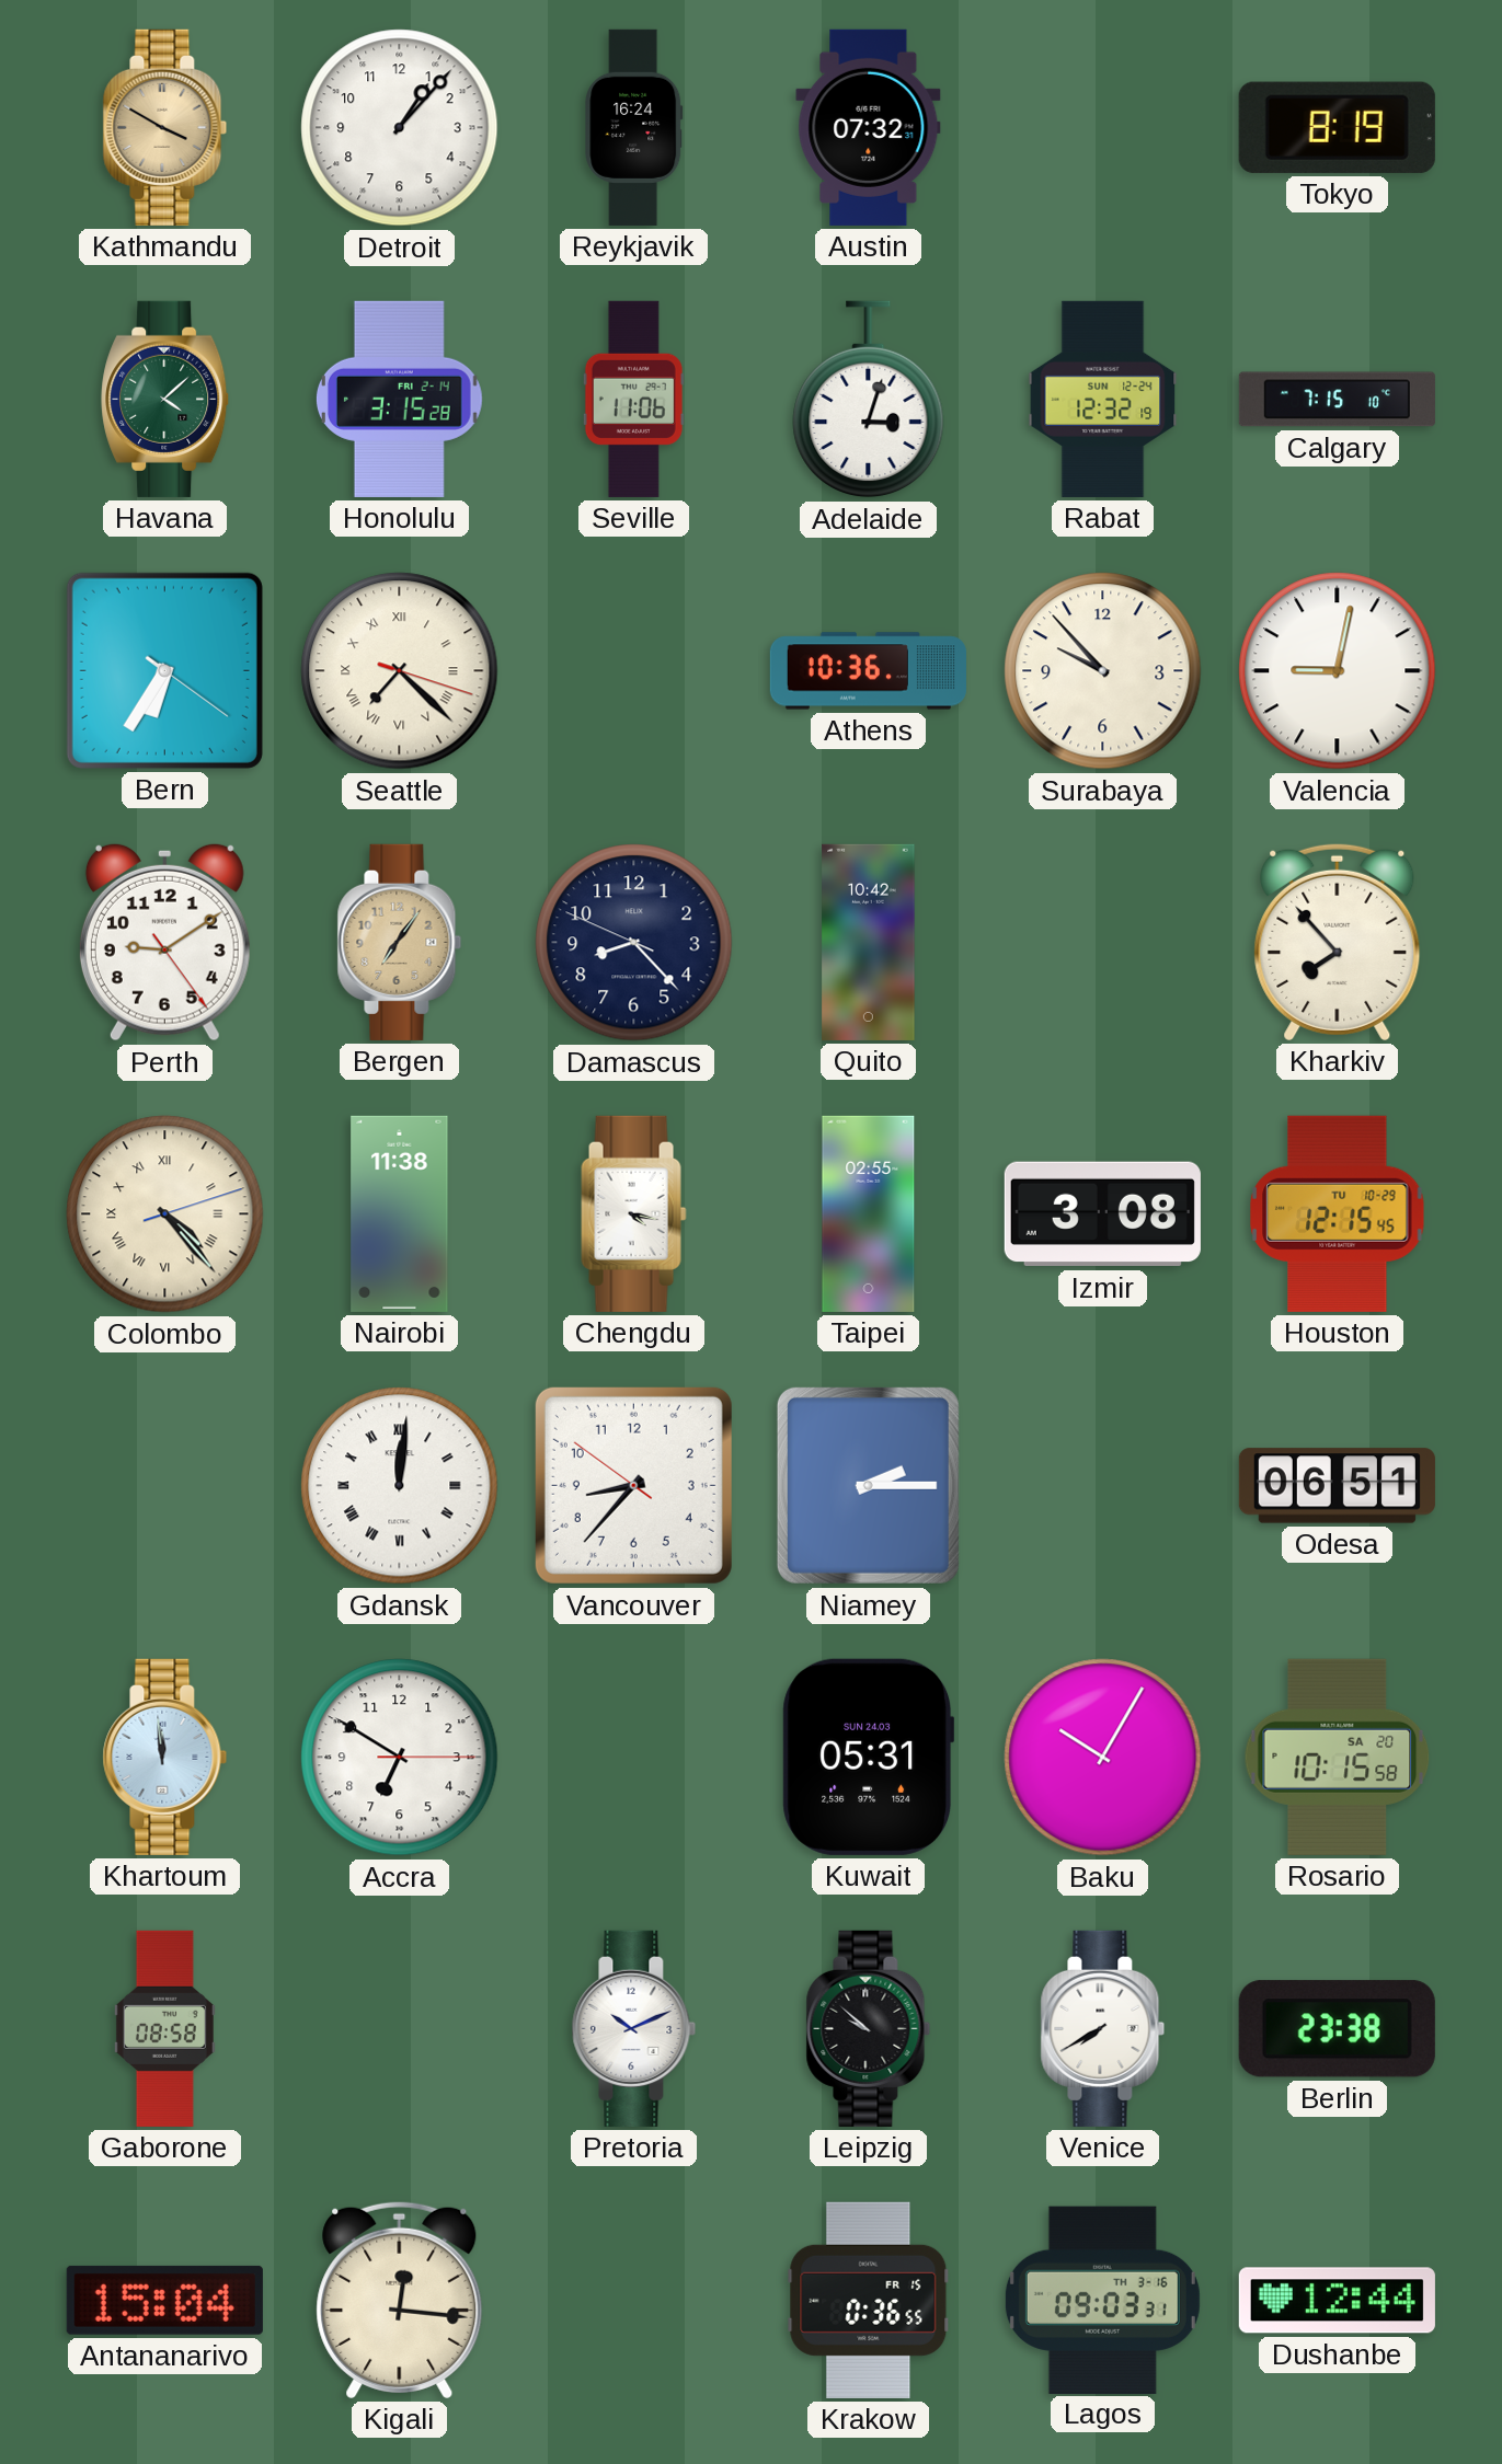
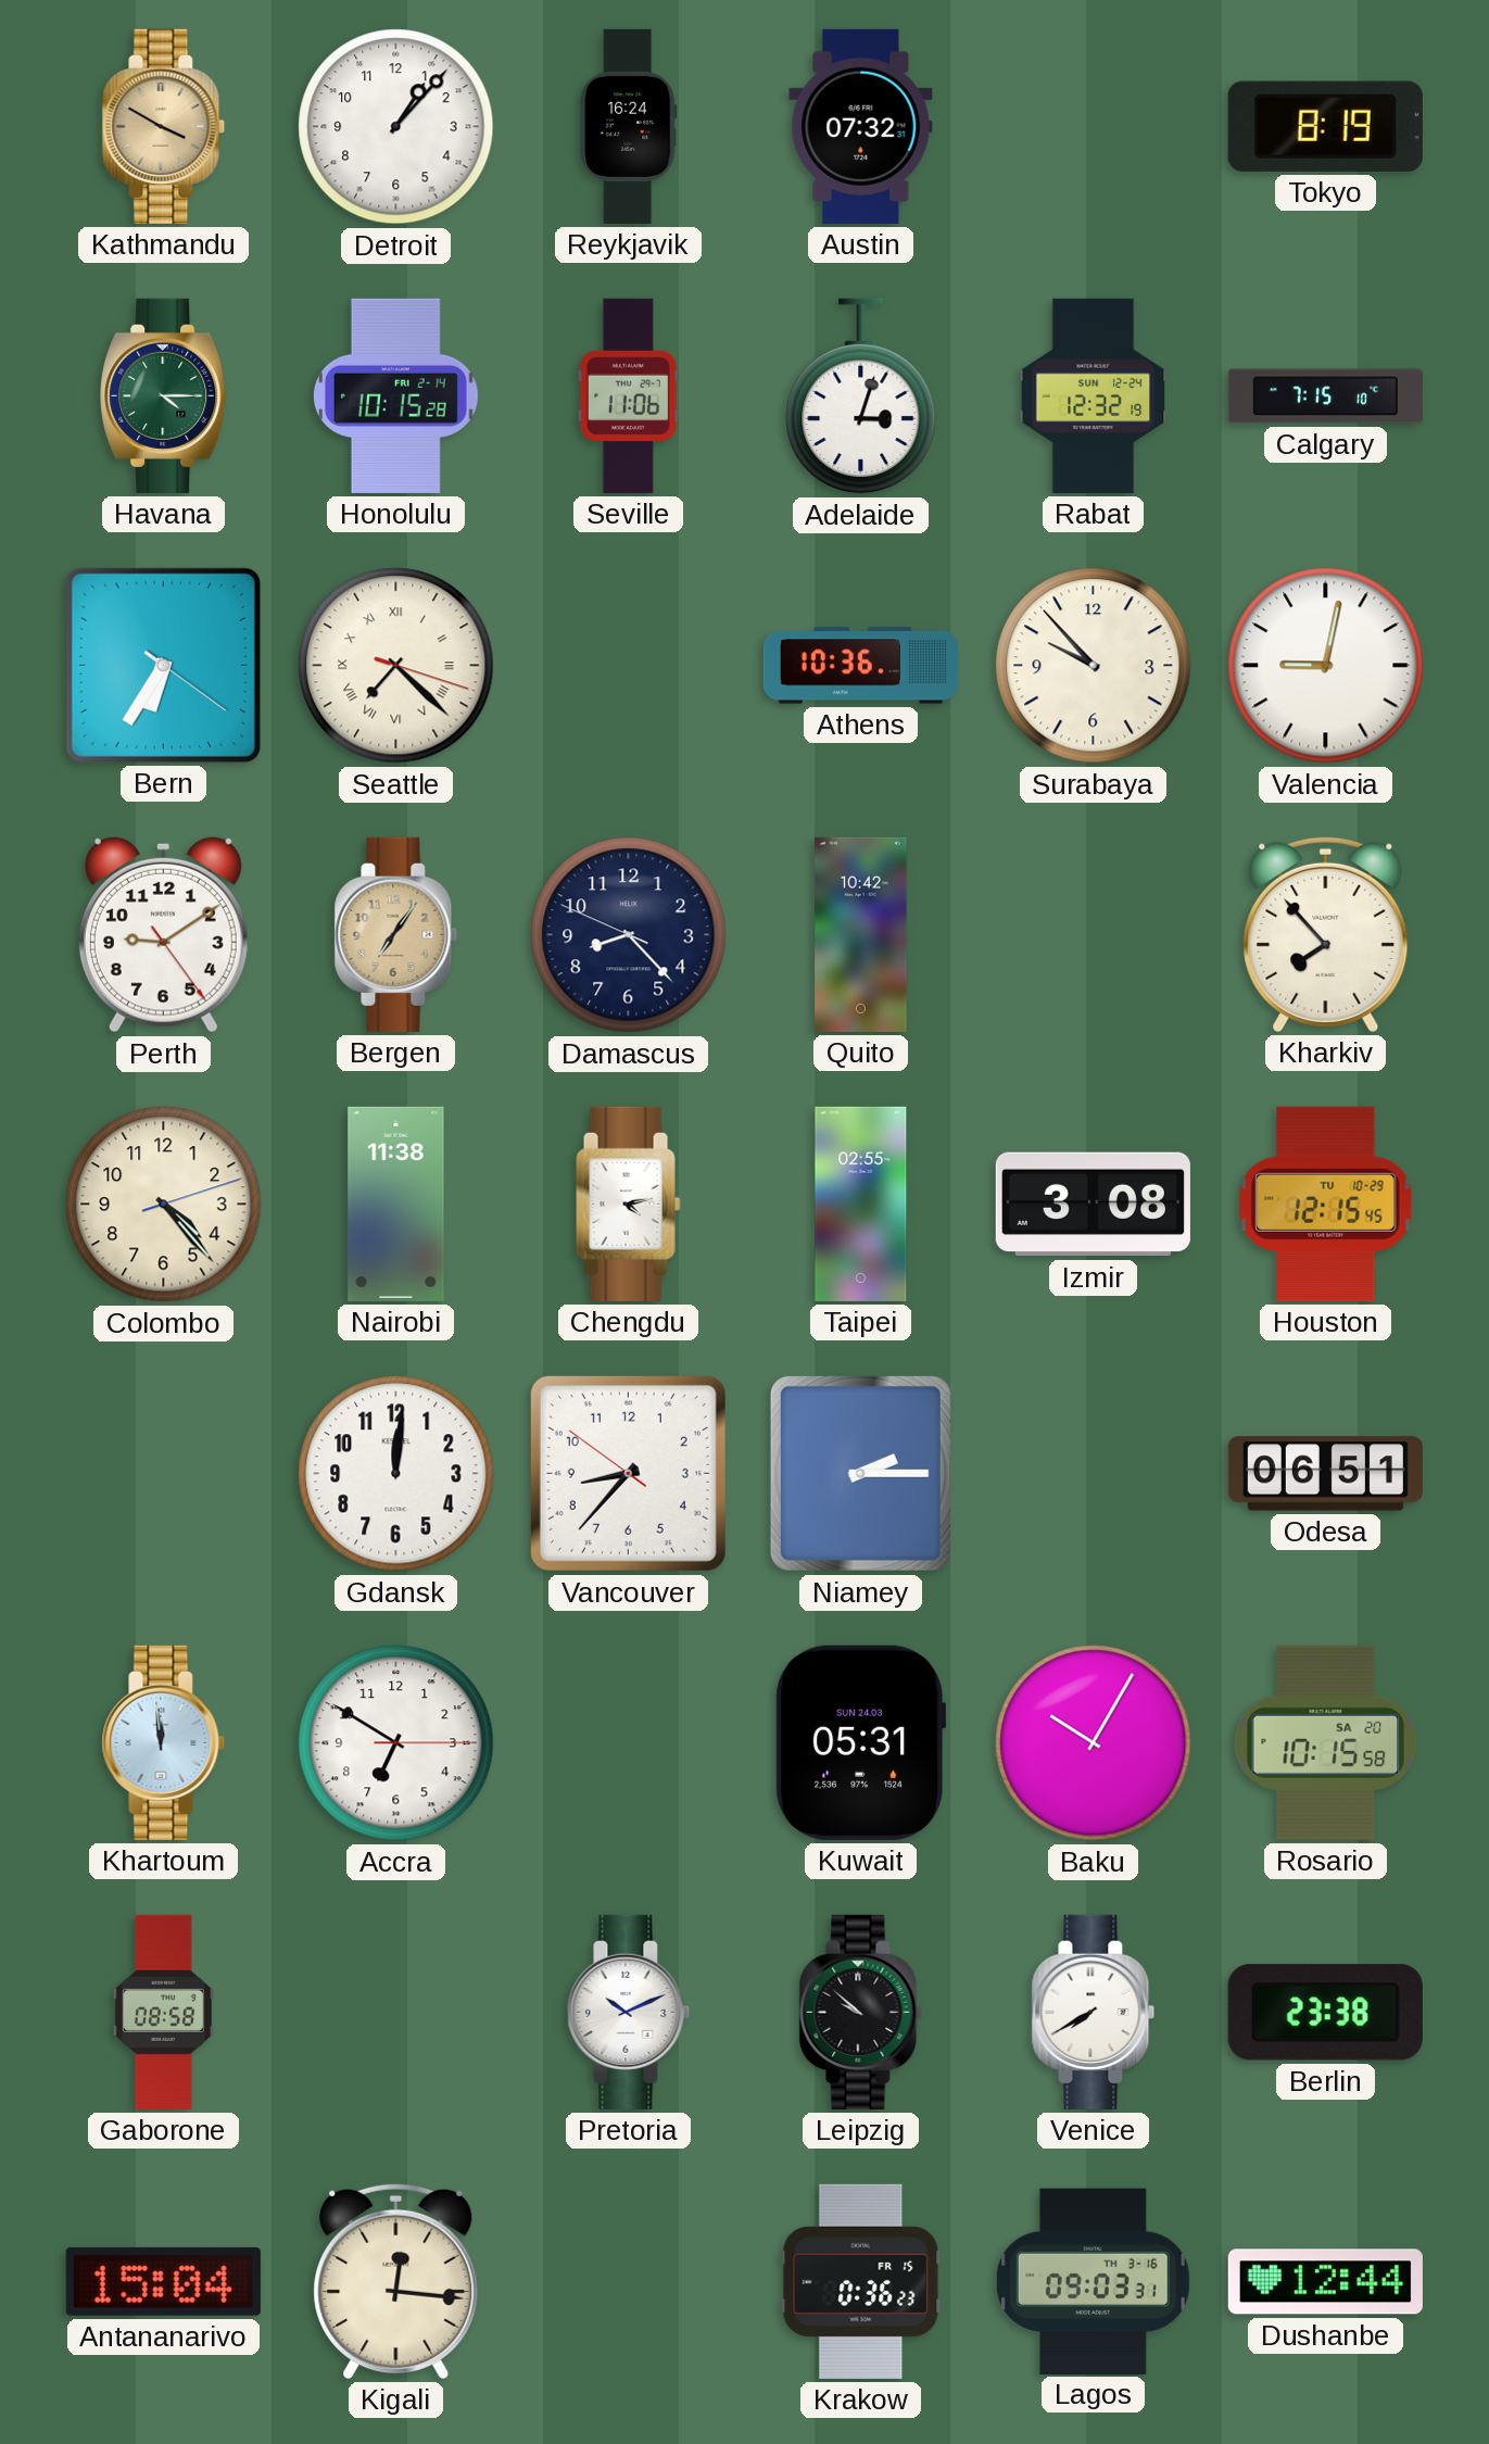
Havana: 4:08 -> 4:15 (164, 395)
Honolulu: 3:15 -> 10:15 (395, 395)
Colombo numerals: Roman -> Arabic (164, 1205)
Chengdu: 4:17 -> 4:13 (629, 1204)
Gdansk numerals: Roman -> Arabic (396, 1474)
Krakow: 0:36:55 -> 0:36:23 (861, 2281)
